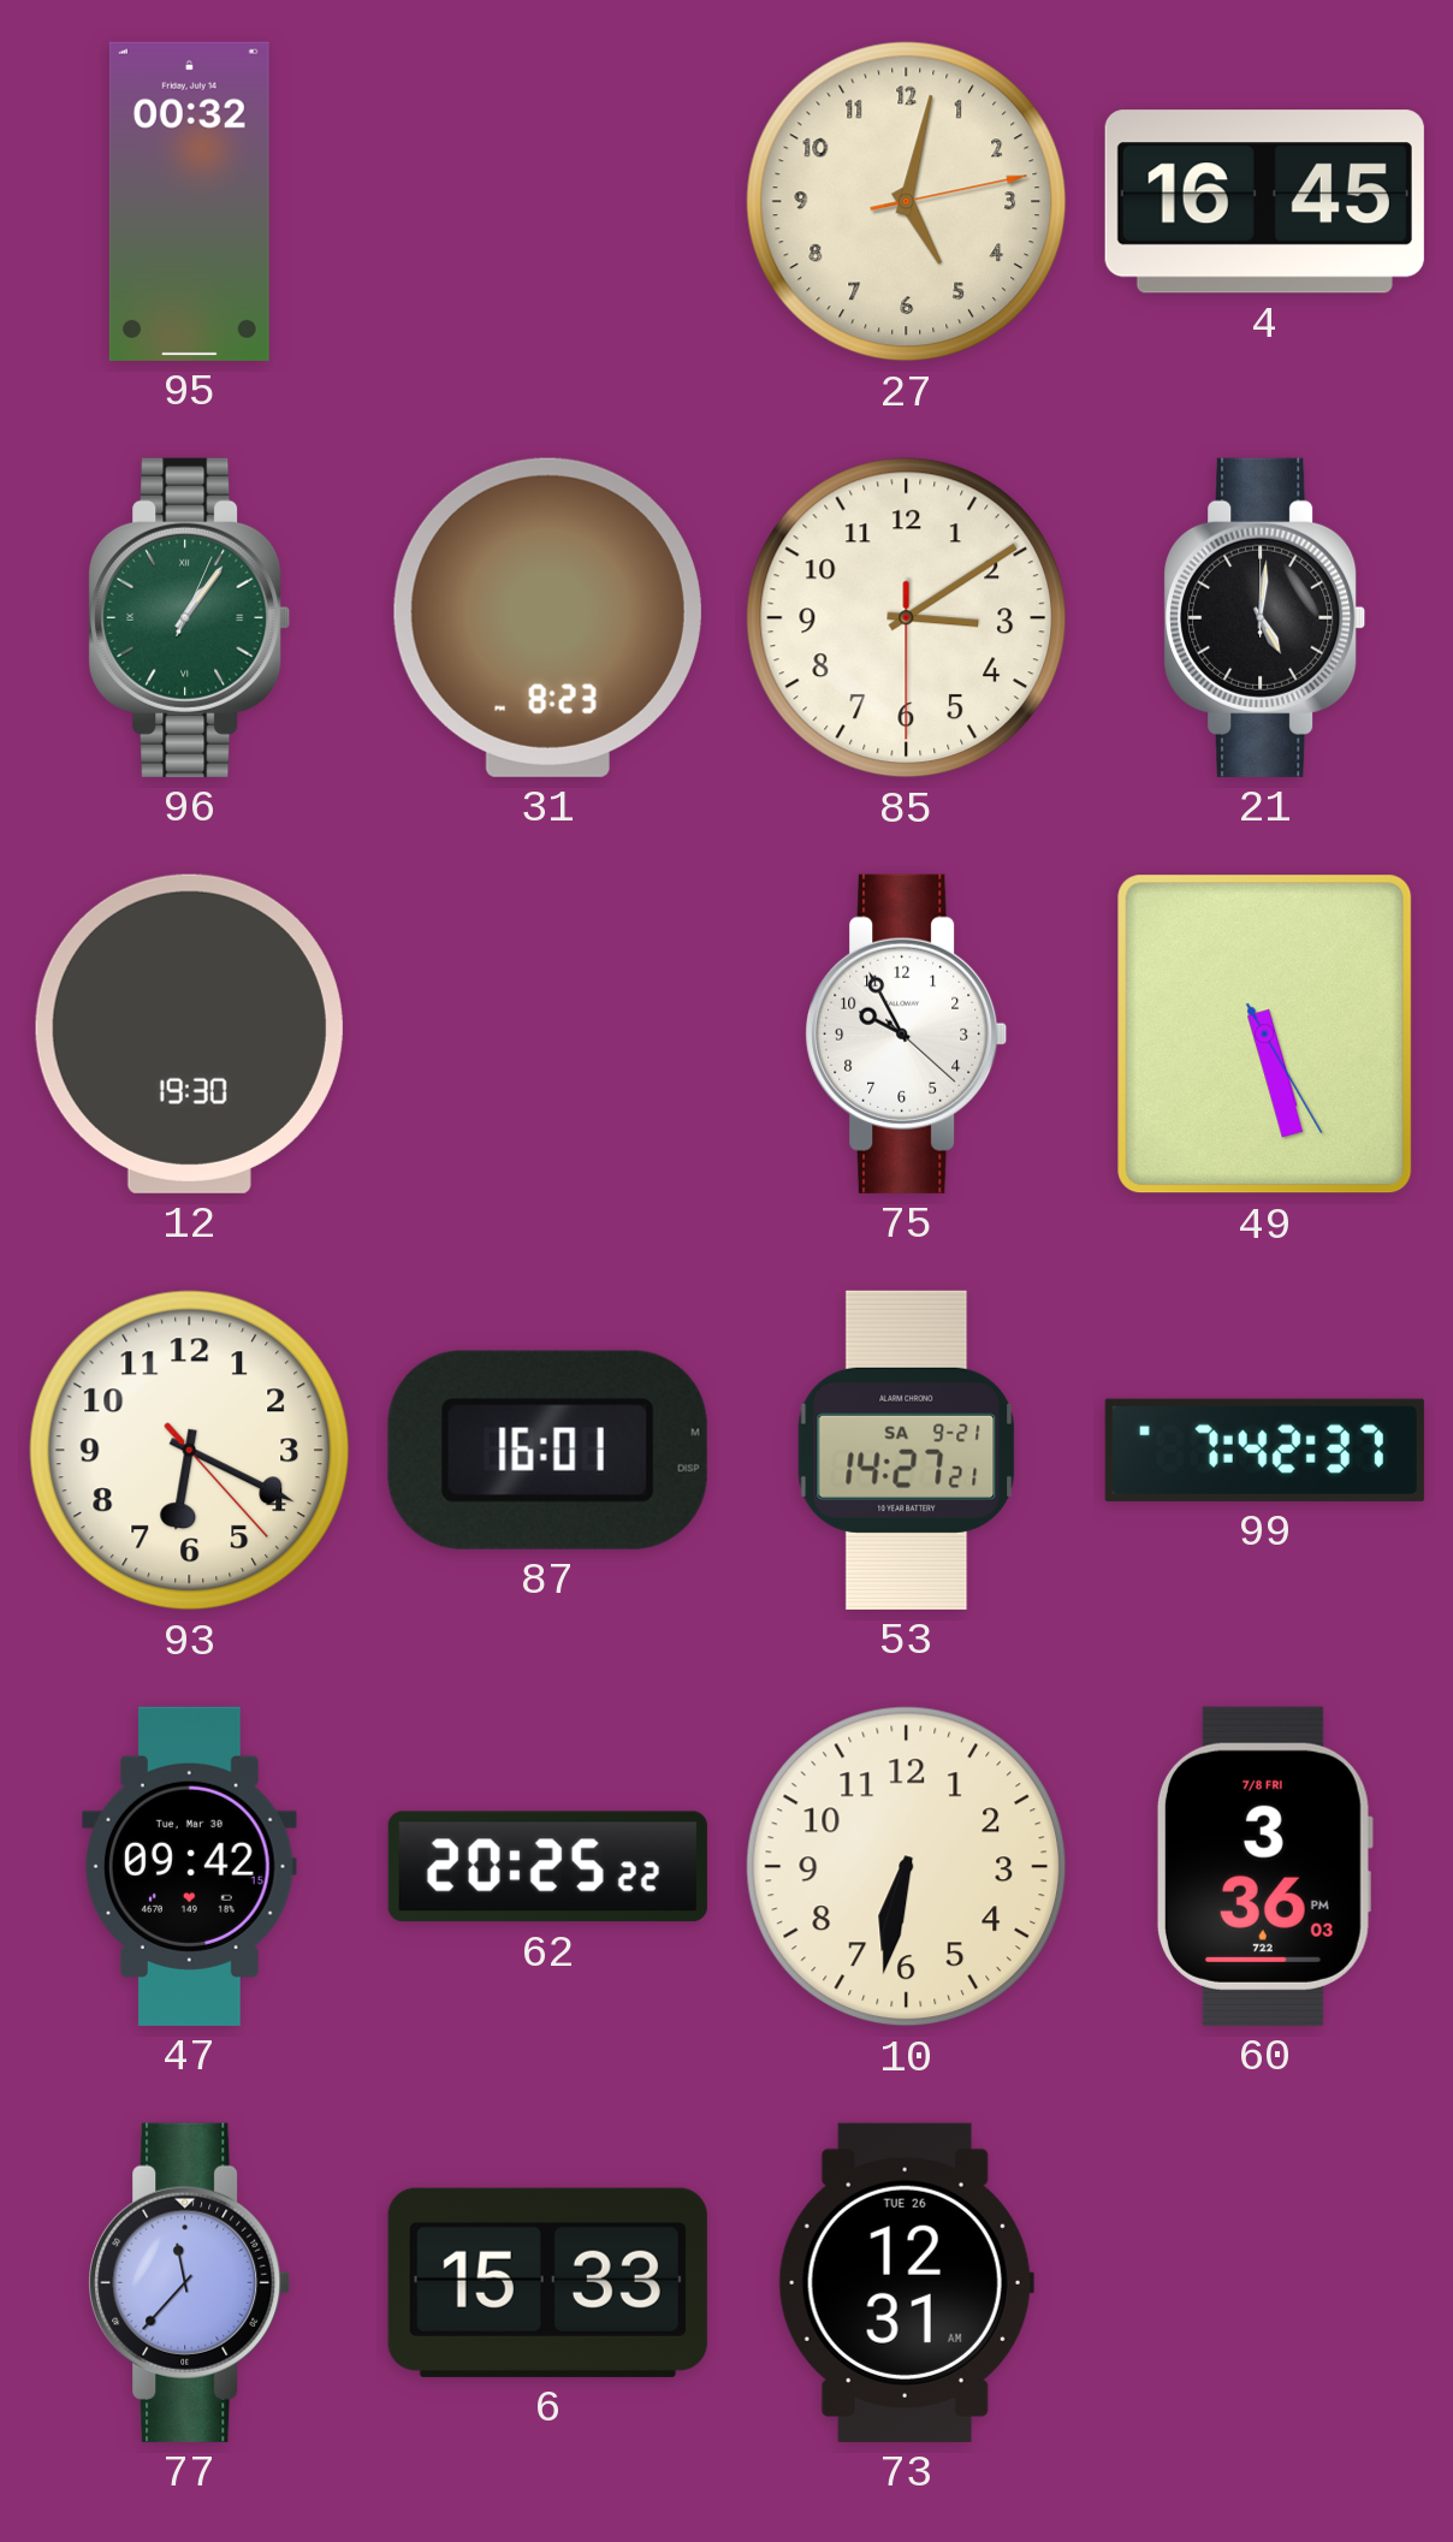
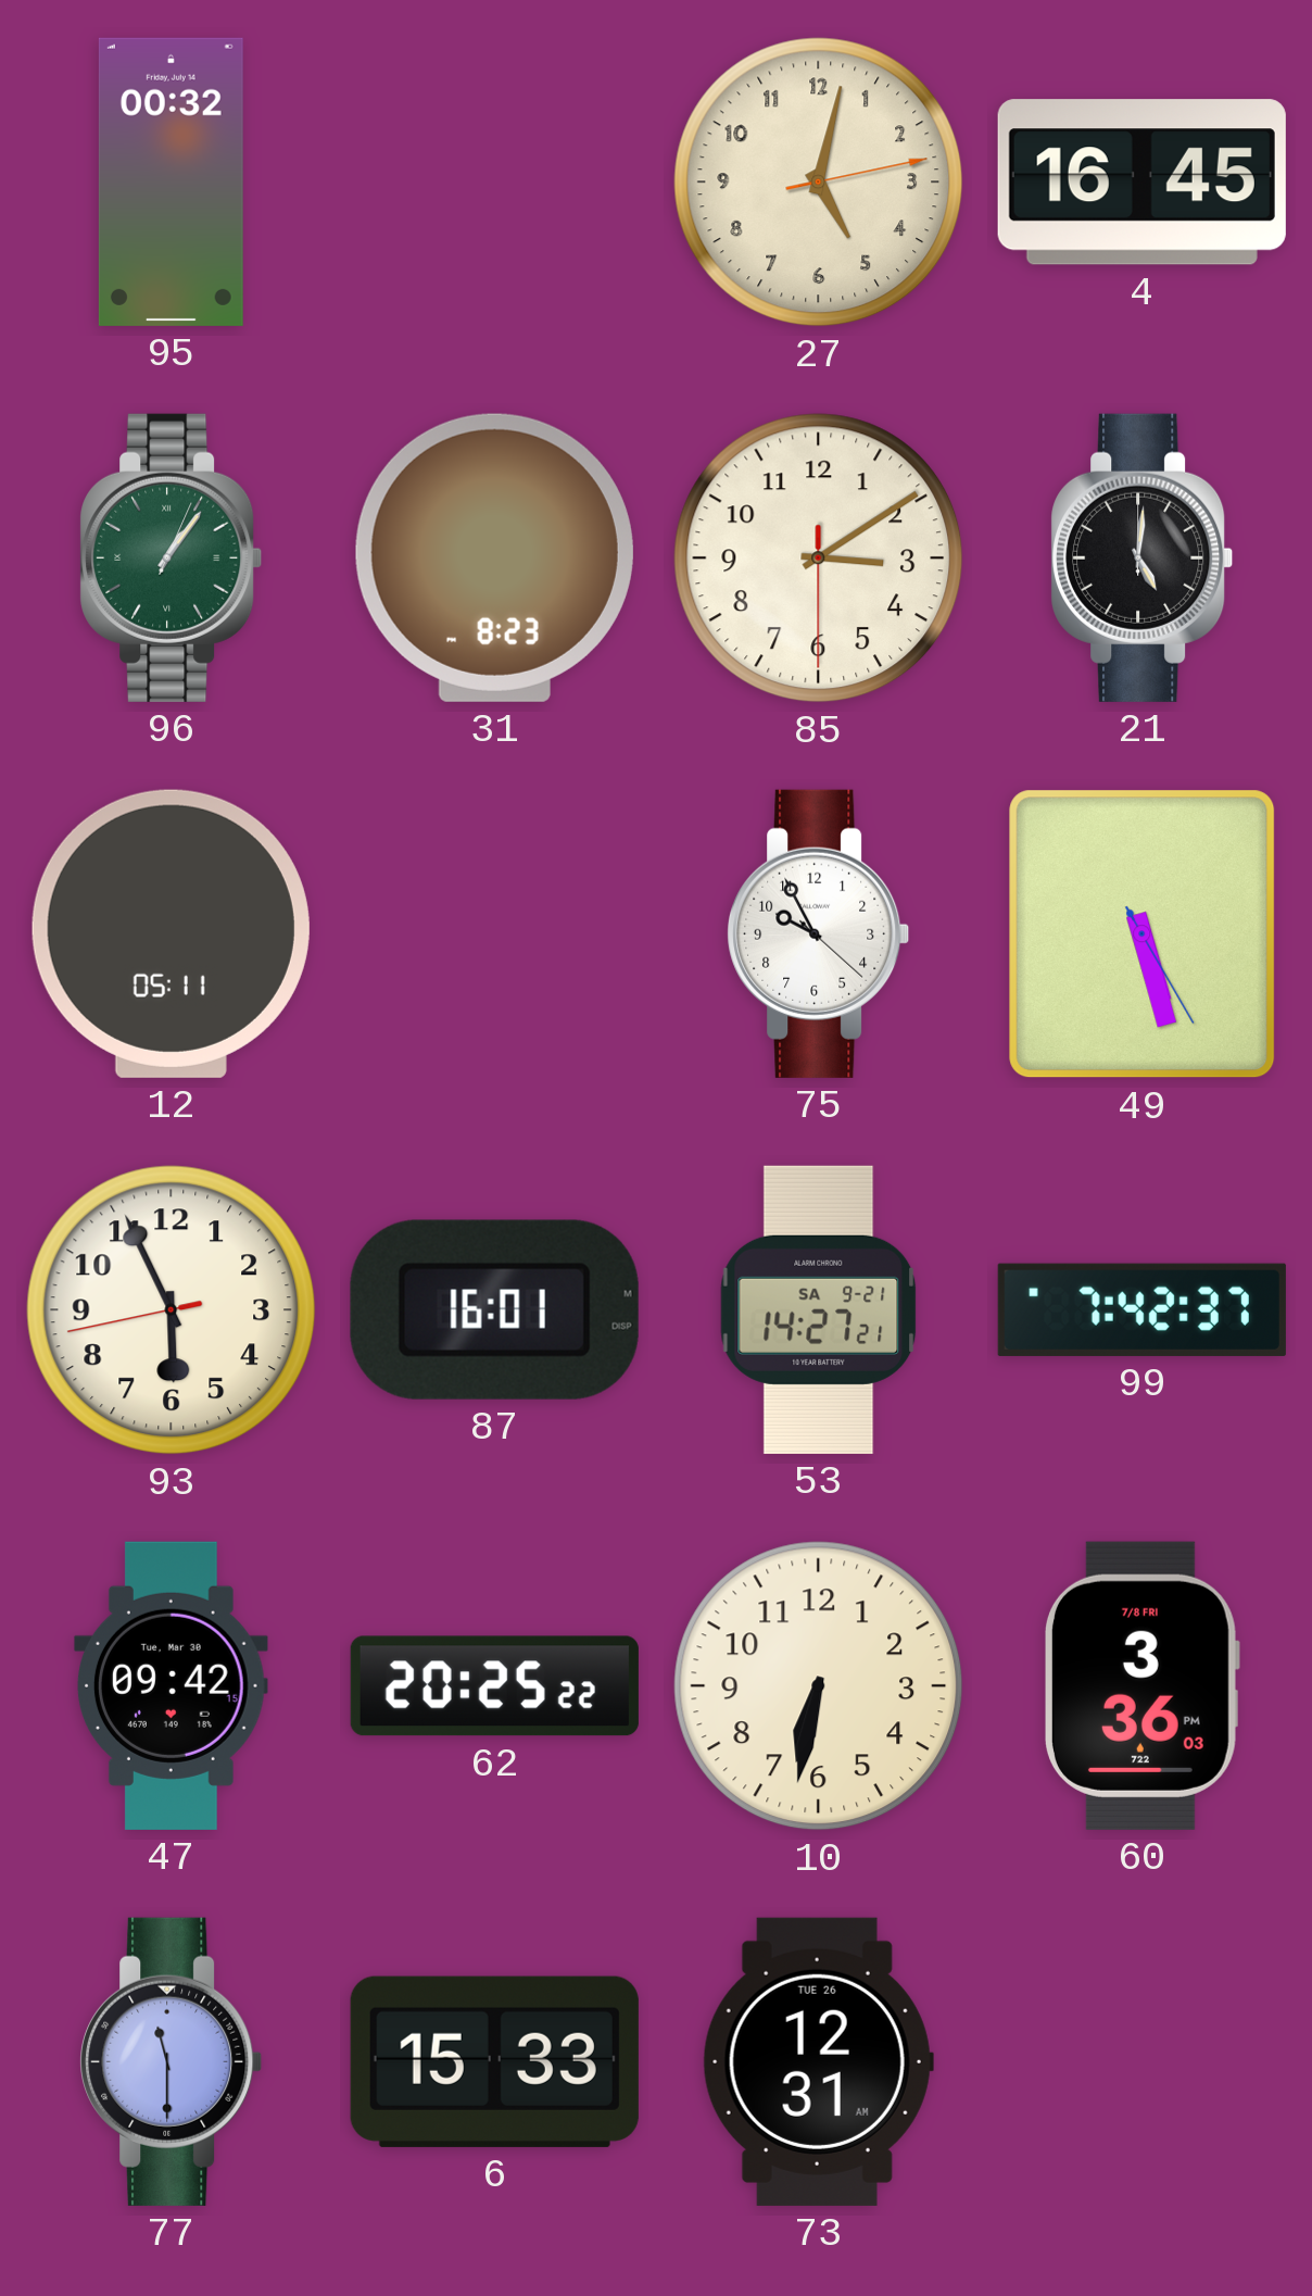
12: 19:30 -> 05:11 (171, 933)
93: 6:19 -> 5:55 (172, 1310)
77: 11:37 -> 11:30 (172, 2061)
